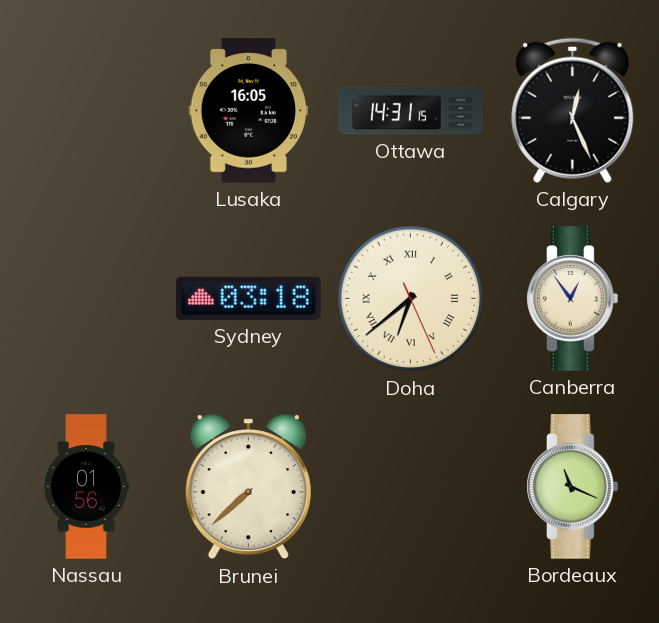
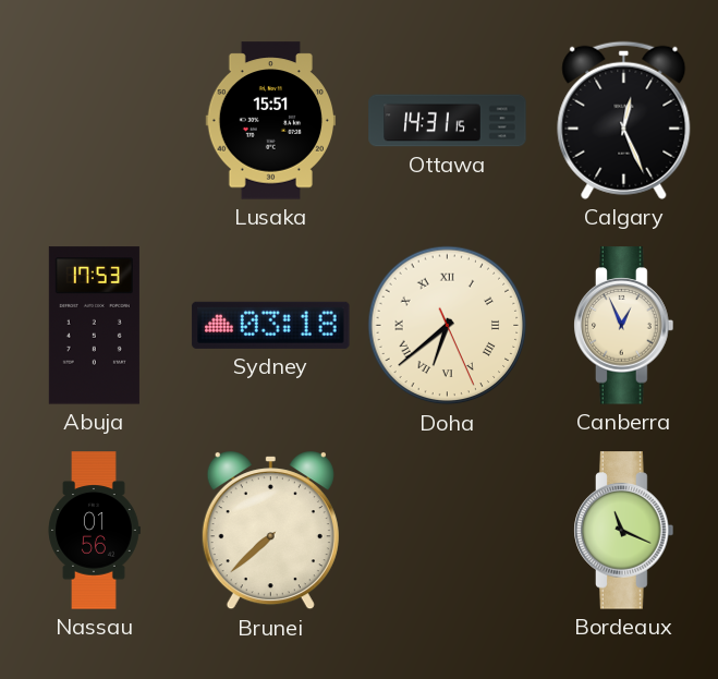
Lusaka: 16:05 -> 15:51 (270, 121)
Abuja: none -> 17:53 (94, 326)
Canberra: 12:54 -> 12:56 (624, 326)
